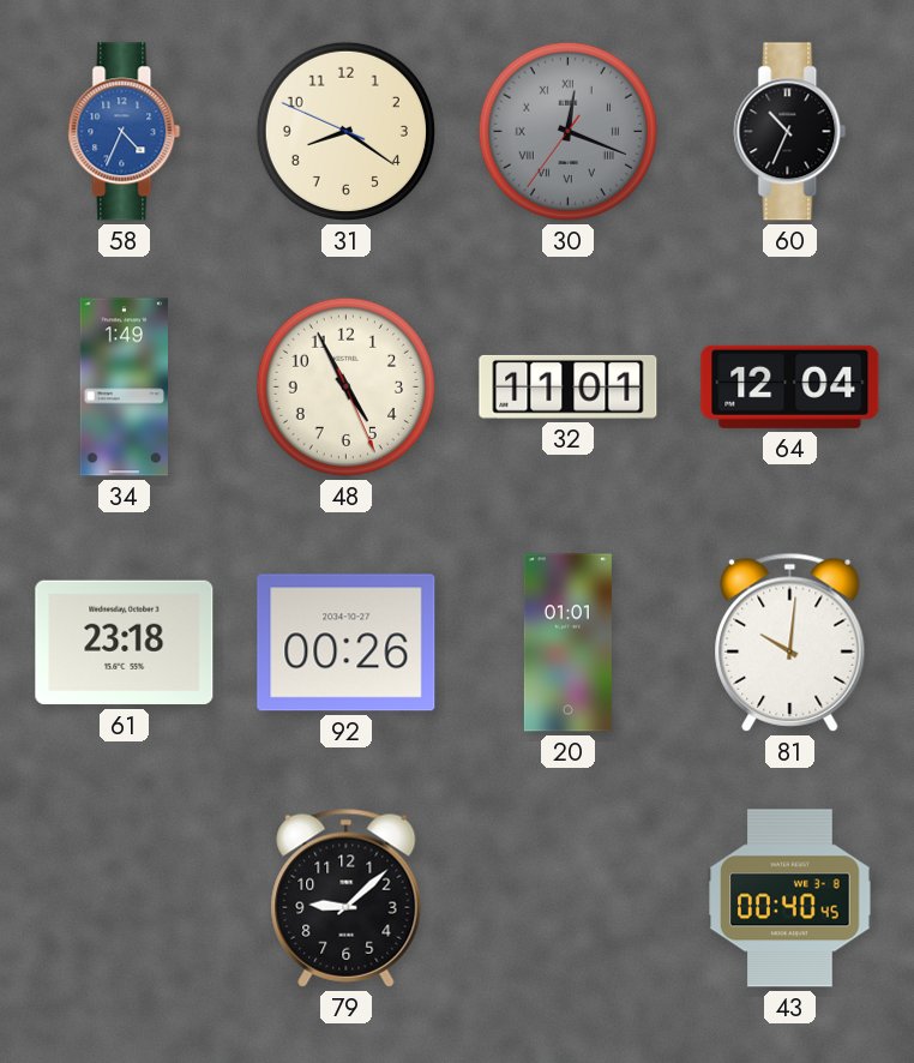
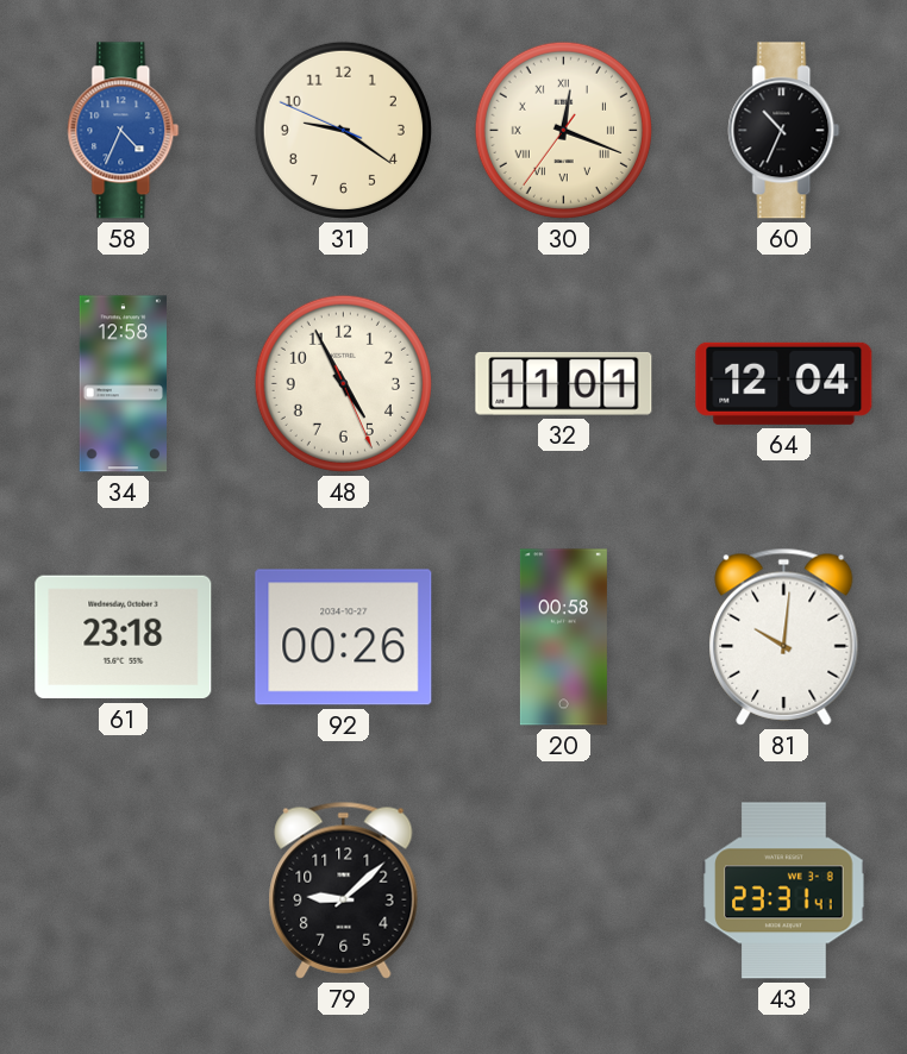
31: 8:20 -> 9:20 (343, 130)
30 dial: grey -> cream (563, 130)
34: 1:49 -> 12:58 (123, 384)
20: 01:01 -> 00:58 (563, 638)
43: 00:40 -> 23:31 (784, 891)
